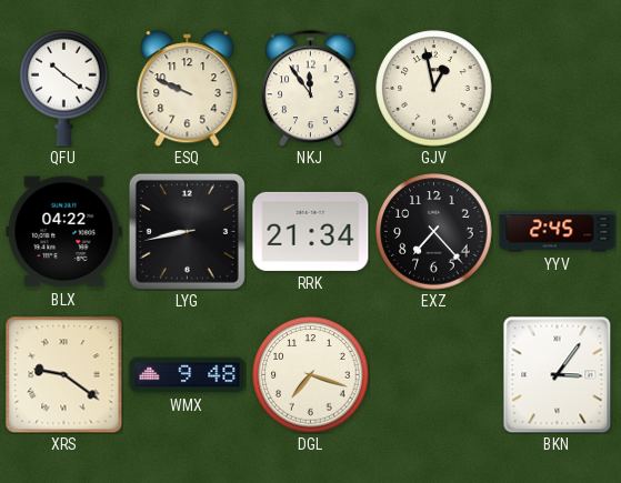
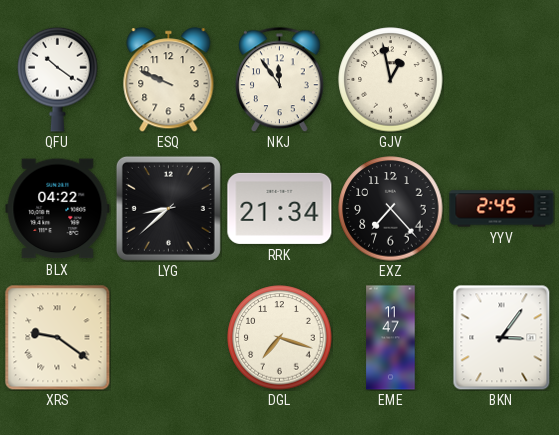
LYG: 8:43 -> 8:38 (168, 208)
WMX: 9:48 -> none (188, 375)
EME: none -> 11:47 (391, 338)
